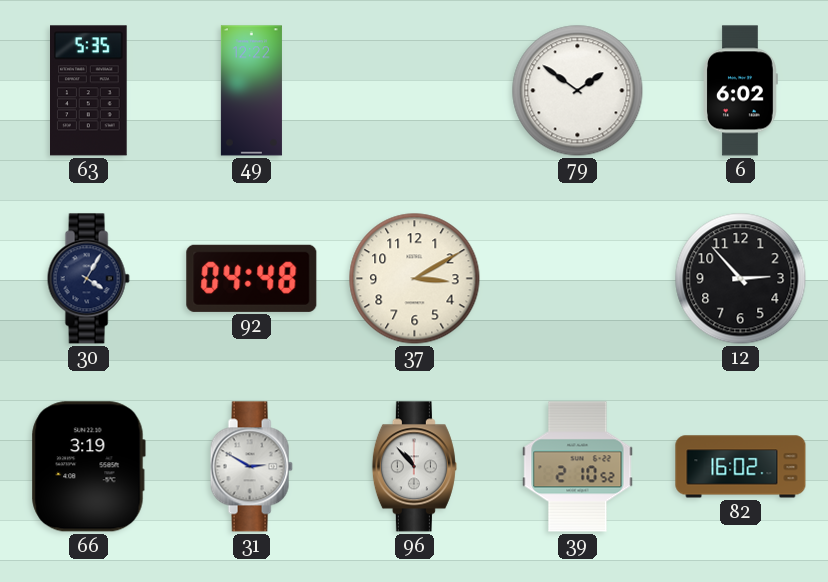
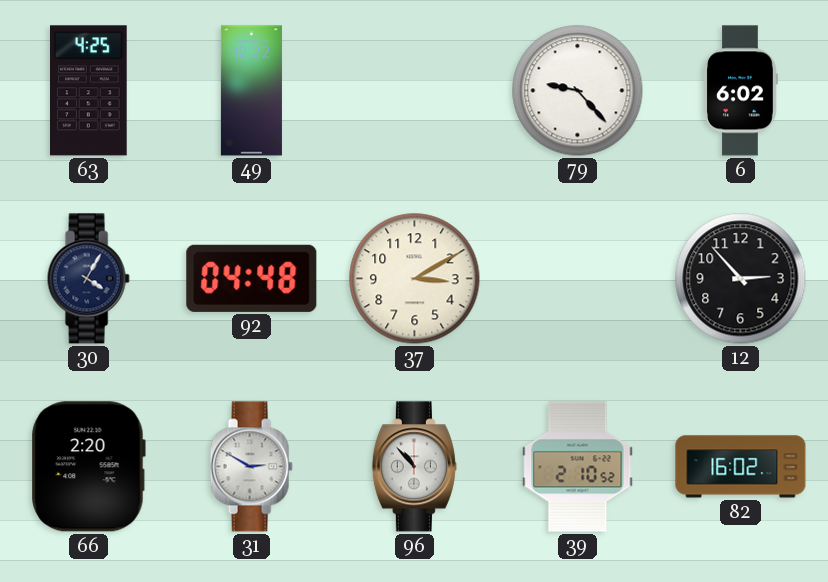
63: 5:35 -> 4:25 (89, 91)
79: 1:51 -> 9:23 (578, 91)
66: 3:19 -> 2:20 (88, 467)
